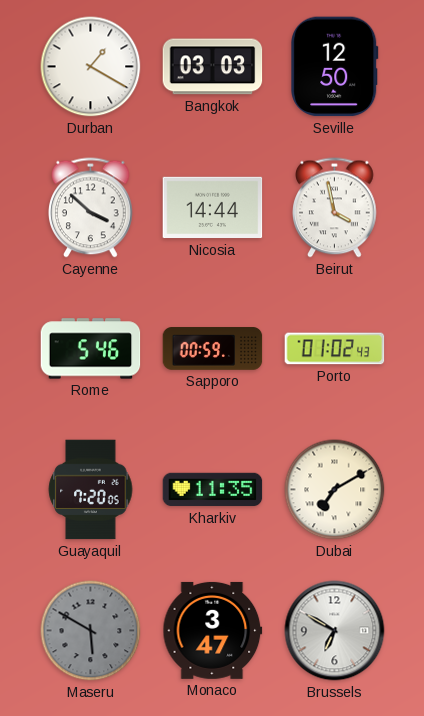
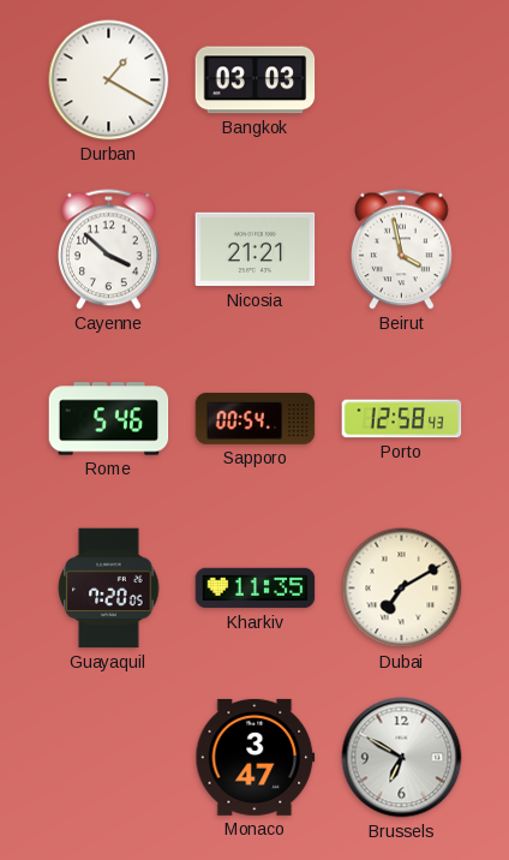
Seville: 12:50 -> none (335, 67)
Nicosia: 14:44 -> 21:21 (256, 250)
Sapporo: 00:59 -> 00:54 (256, 419)
Porto: 01:02 -> 12:58 (402, 419)
Maseru: 5:50 -> none (91, 631)
